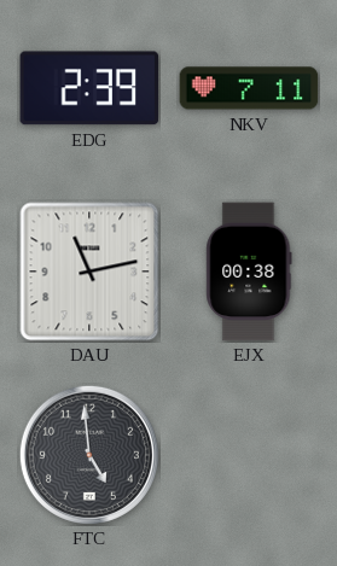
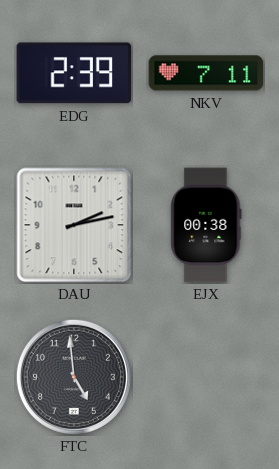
DAU: 11:13 -> 2:13 (74, 225)
